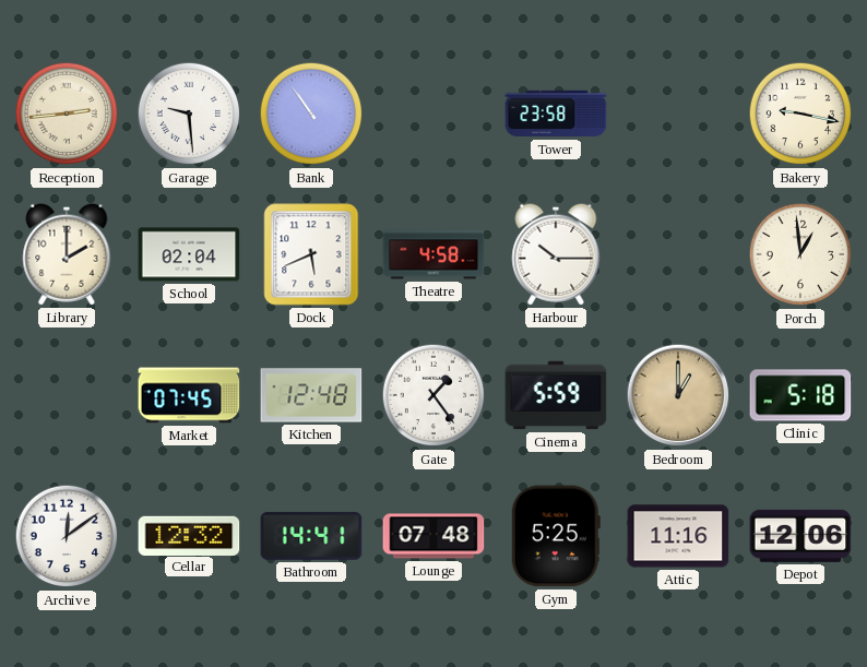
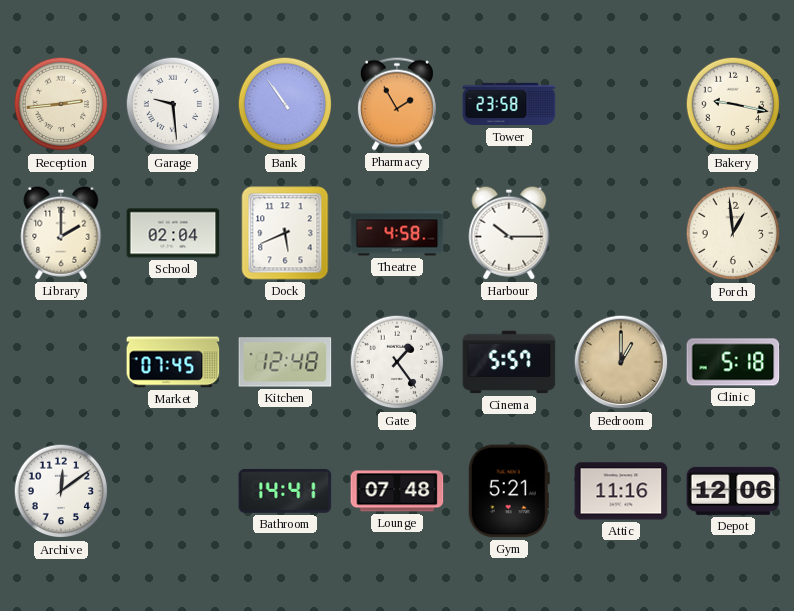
Pharmacy: none -> 1:55 (397, 104)
Cinema: 5:59 -> 5:57 (509, 362)
Cellar: 12:32 -> none (189, 535)
Gym: 5:25 -> 5:21 (509, 491)
